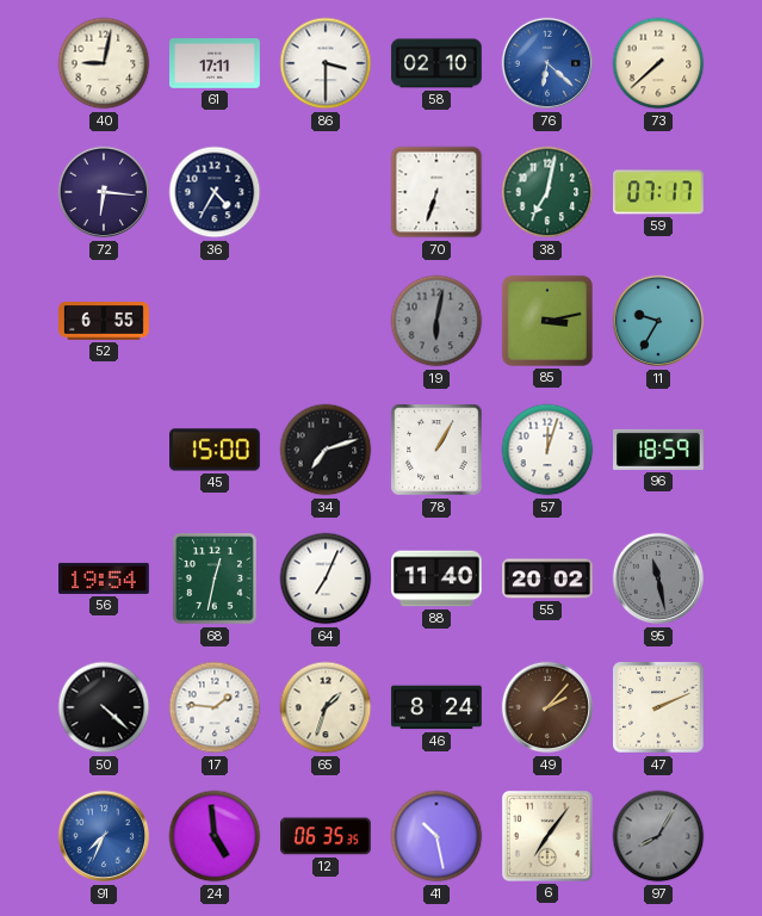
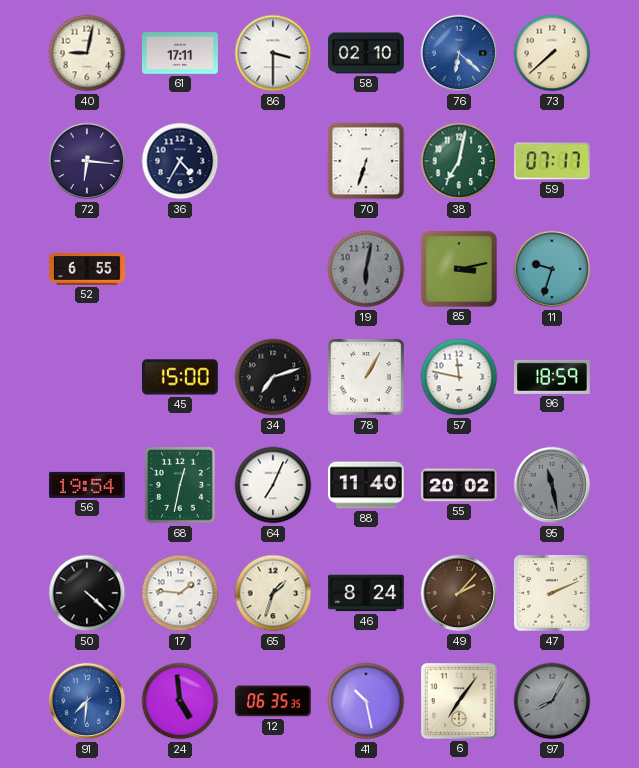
11: 9:35 -> 9:33 (552, 269)
57: 12:03 -> 11:47 (459, 377)
91: 7:34 -> 7:31 (87, 701)
